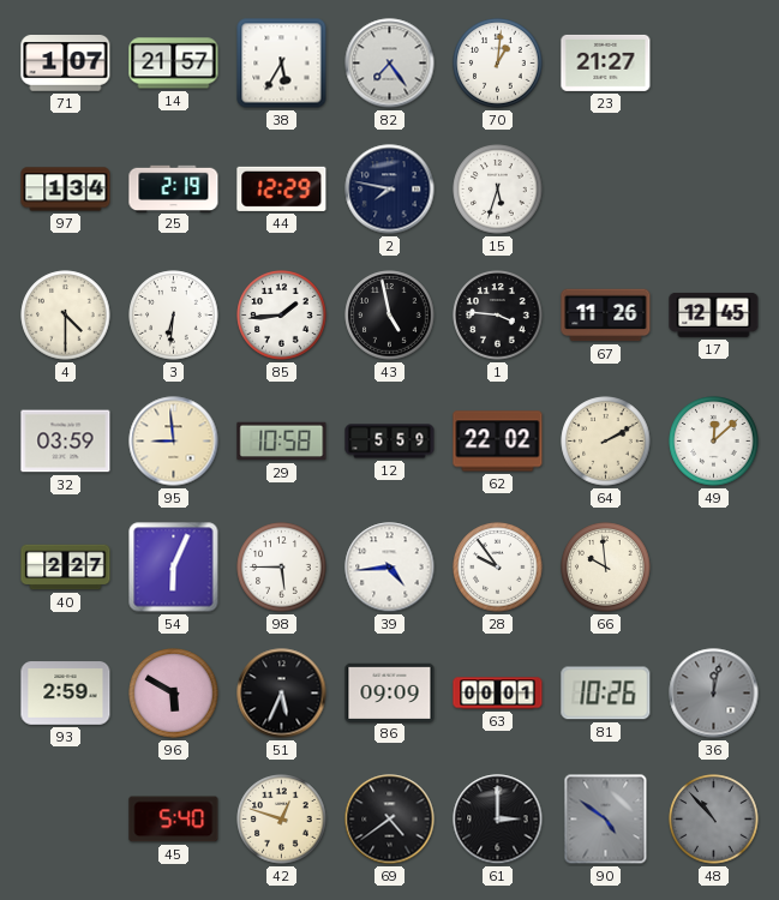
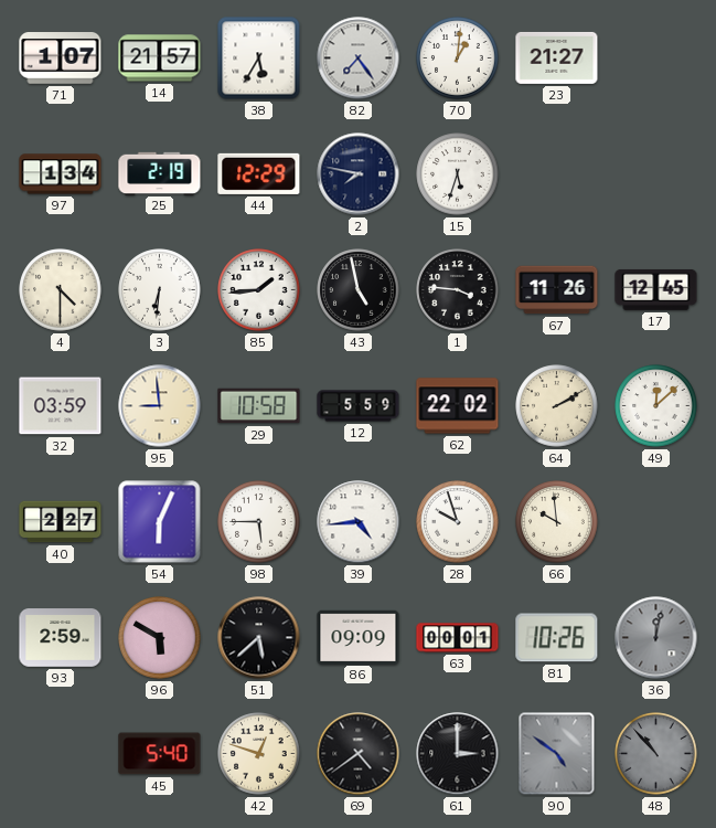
28: 9:54 -> 9:57 (458, 522)
51: 5:34 -> 5:38 (259, 638)
